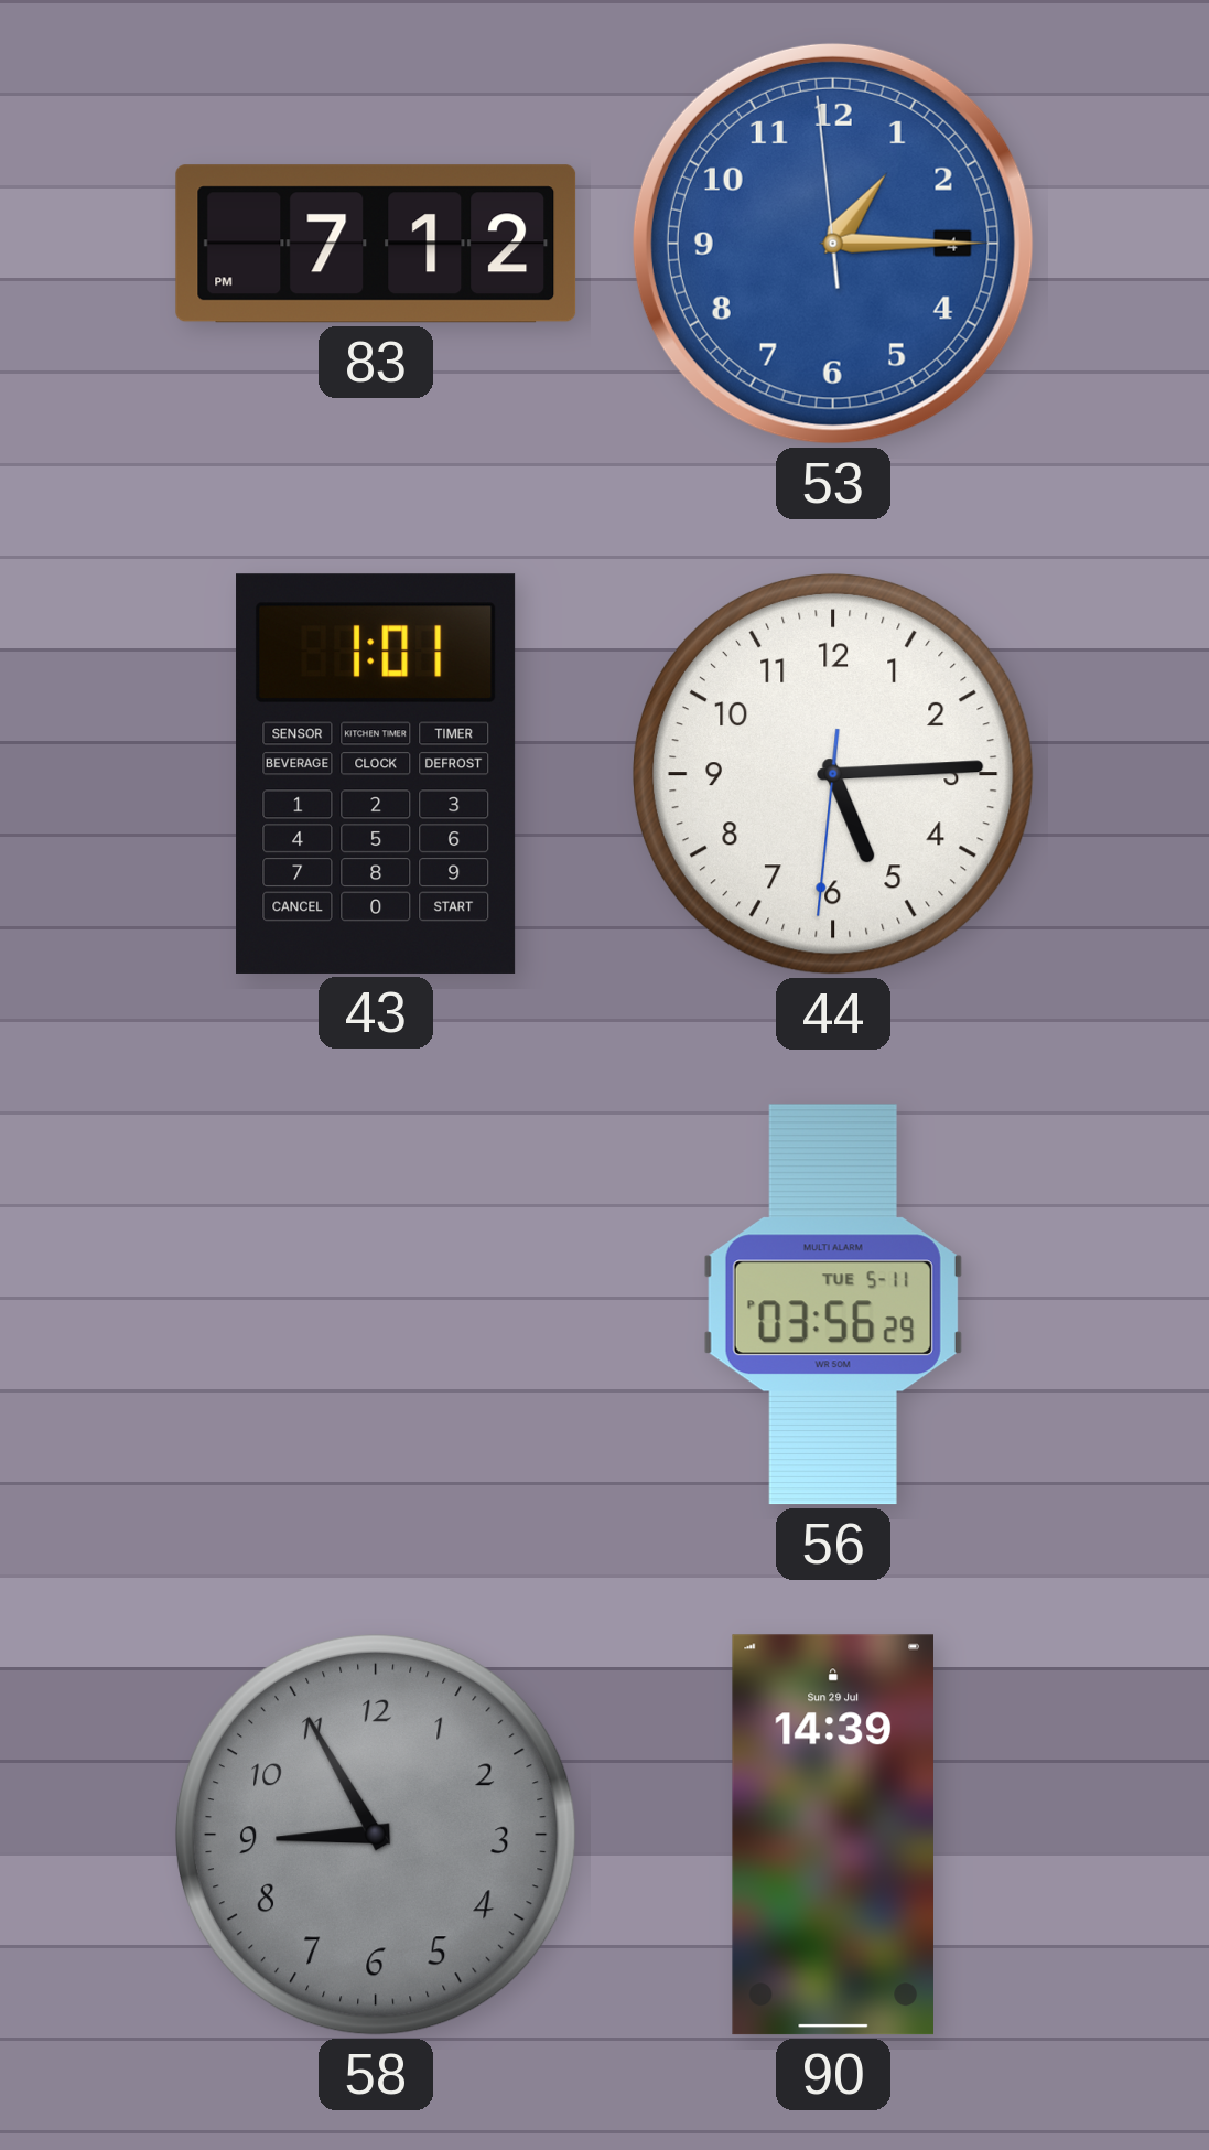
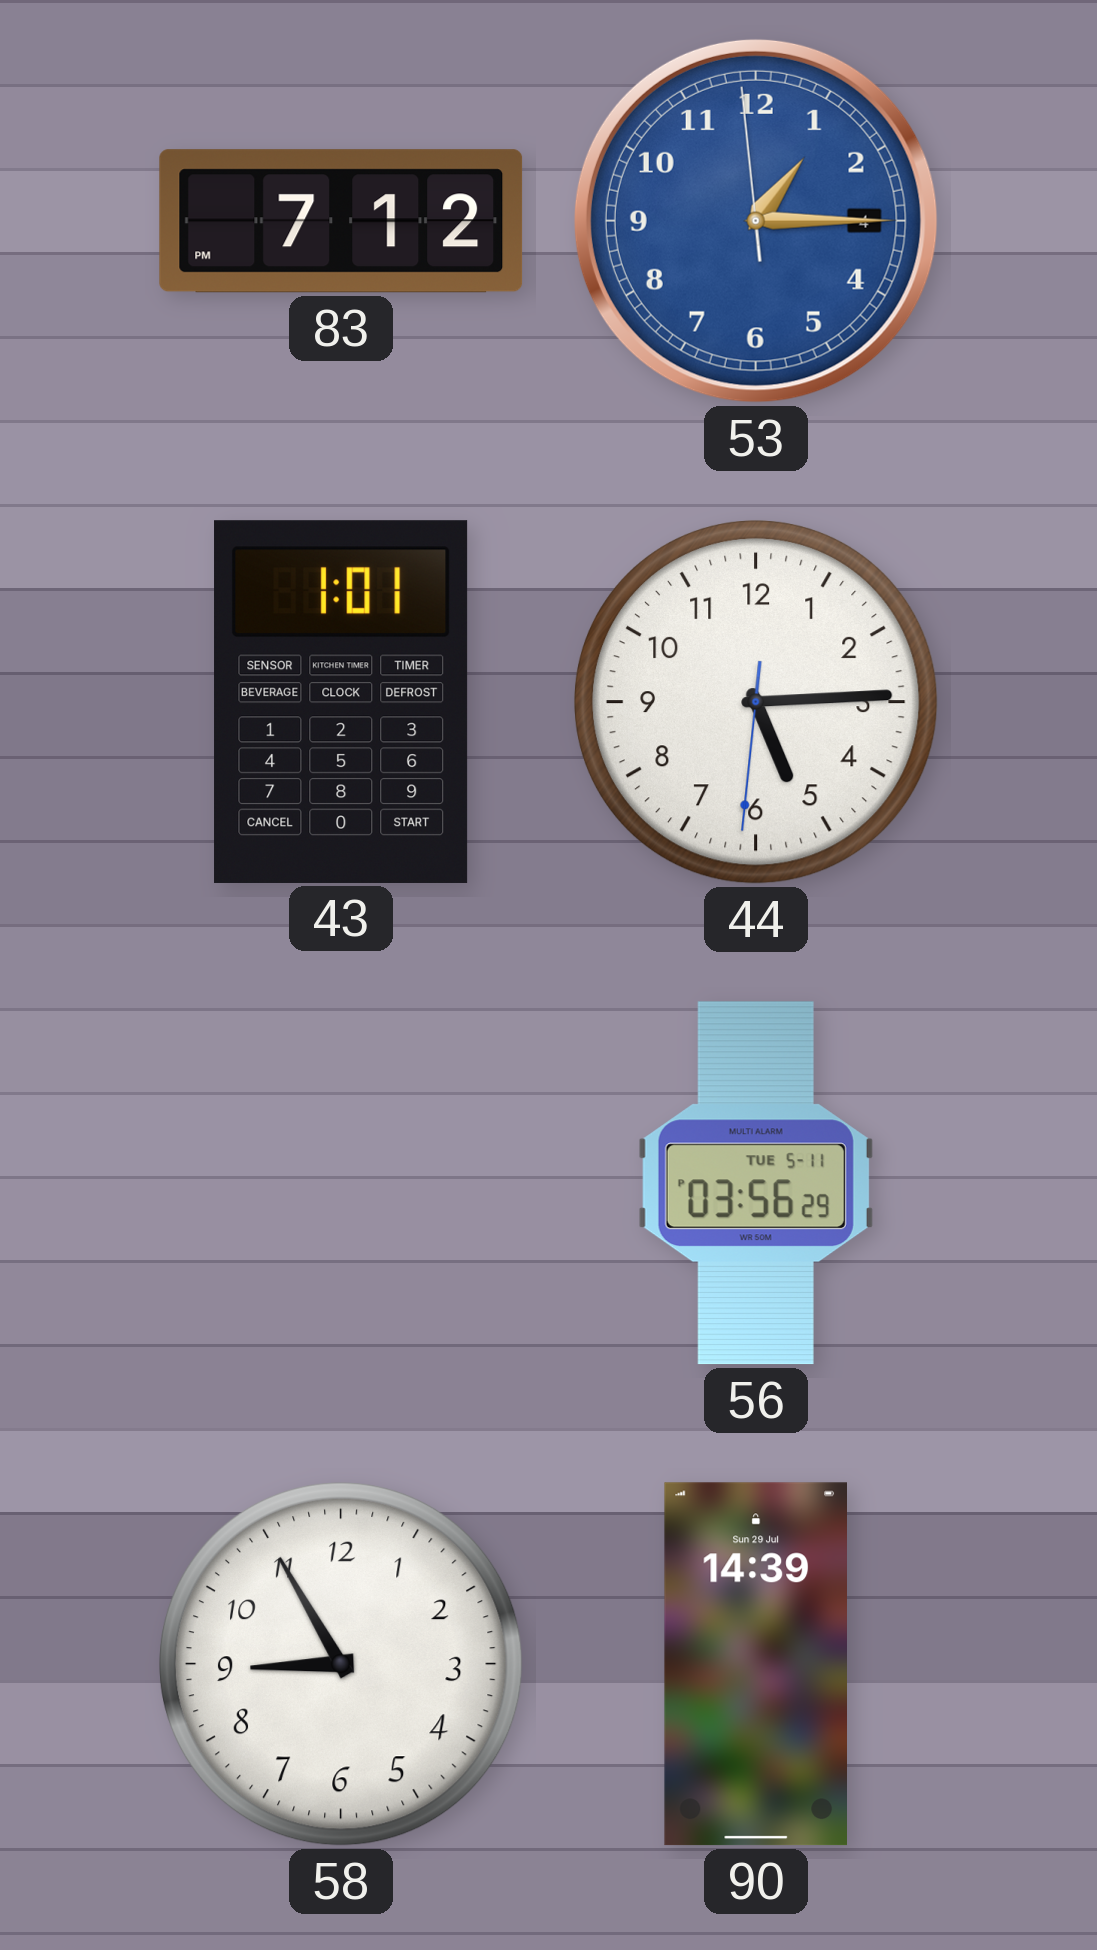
58 dial: grey -> white (341, 1664)
